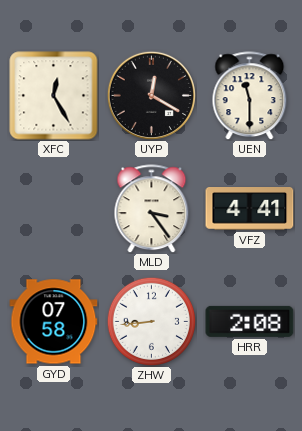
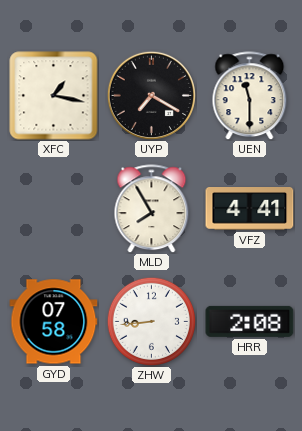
XFC: 12:25 -> 1:17 (54, 96)
UYP: 12:20 -> 7:20 (151, 95)
MLD: 3:24 -> 7:55 (152, 209)
